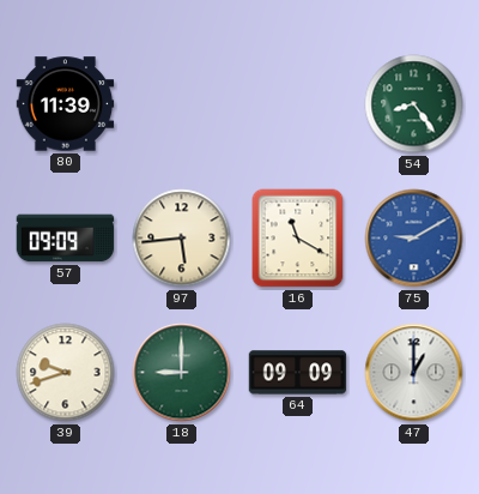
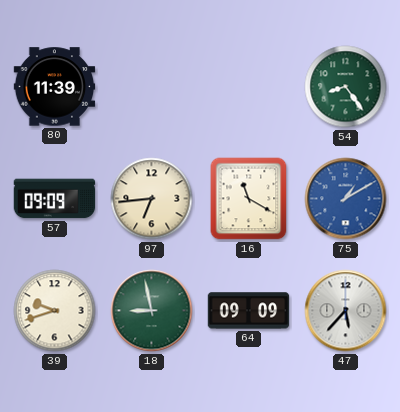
97: 5:44 -> 6:44 (152, 199)
75: 9:10 -> 1:10 (346, 199)
18: 9:00 -> 8:58 (152, 311)
47: 1:00 -> 5:37 (346, 311)
